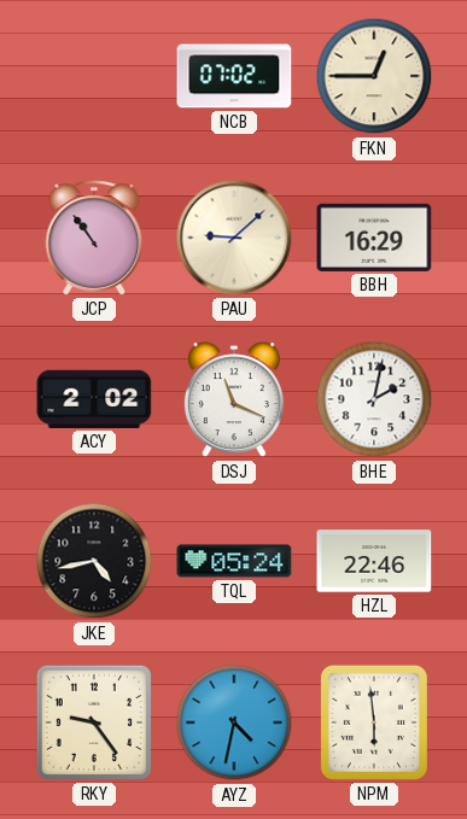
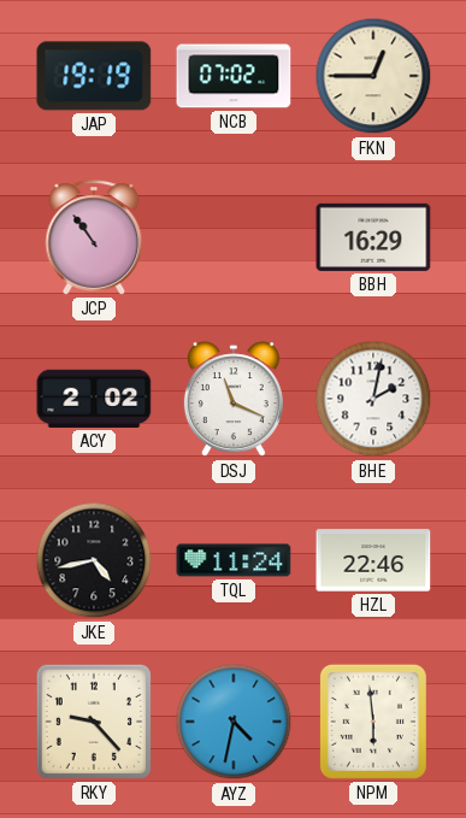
JAP: none -> 19:19 (94, 76)
PAU: 9:08 -> none (234, 238)
TQL: 05:24 -> 11:24 (234, 560)
RKY: 9:24 -> 9:23 (94, 722)
